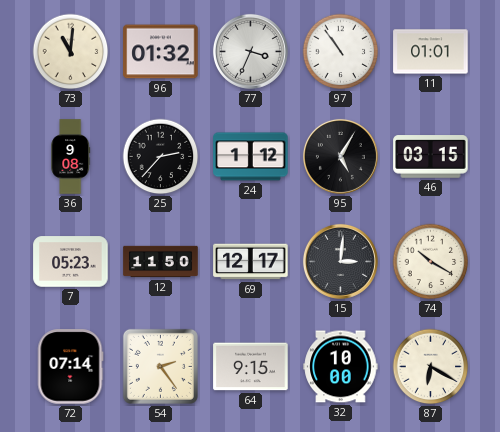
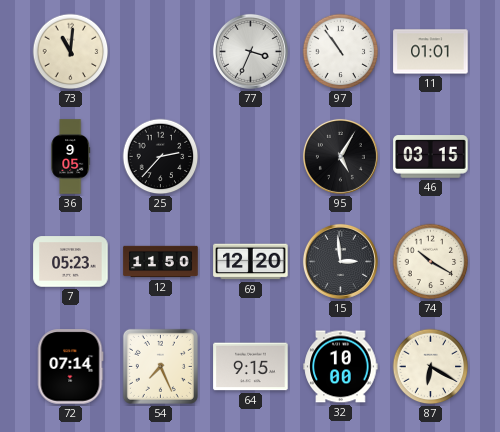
96: 01:32 -> none (161, 52)
36: 9:08 -> 9:05 (71, 157)
24: 1:12 -> none (251, 157)
69: 12:17 -> 12:20 (251, 262)
15: 3:01 -> 2:59 (340, 261)
54: 2:24 -> 7:26 (160, 366)
